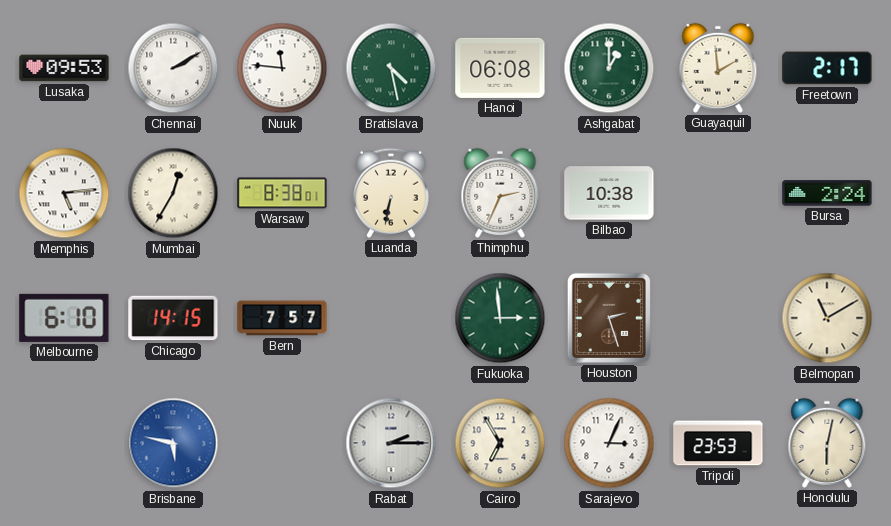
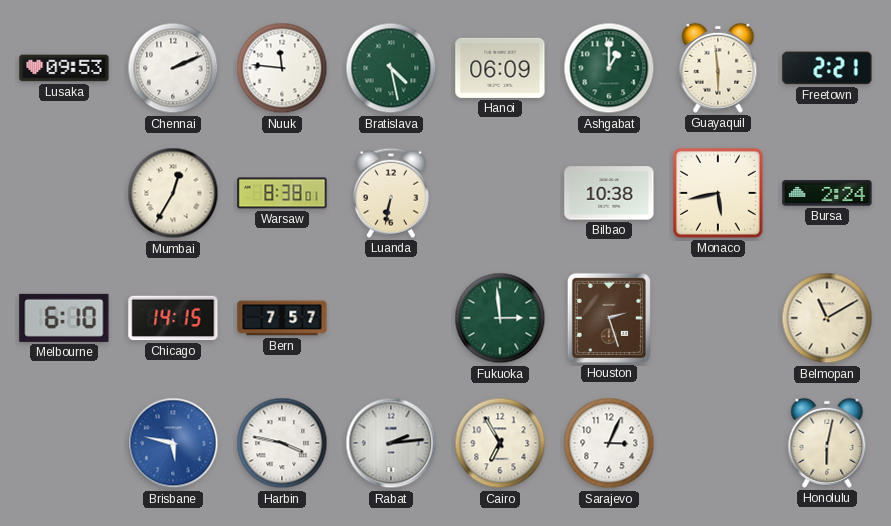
Chennai: 2:10 -> 2:11 (173, 68)
Hanoi: 06:08 -> 06:09 (500, 68)
Guayaquil: 1:59 -> 5:59 (718, 68)
Freetown: 2:17 -> 2:21 (827, 68)
Memphis: 5:14 -> none (64, 193)
Thimphu: 2:34 -> none (500, 193)
Monaco: none -> 5:43 (718, 193)
Harbin: none -> 3:47 (282, 443)
Rabat: 2:15 -> 2:14 (391, 443)
Tripoli: 23:53 -> none (718, 443)
